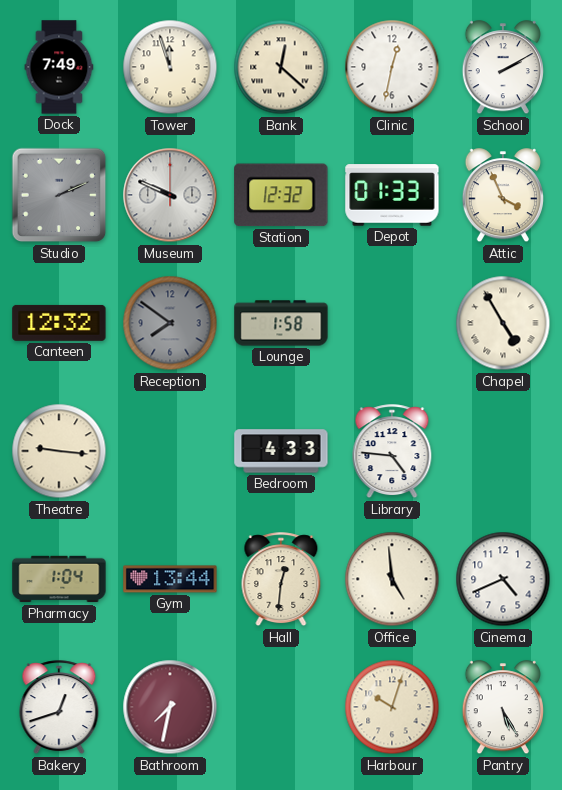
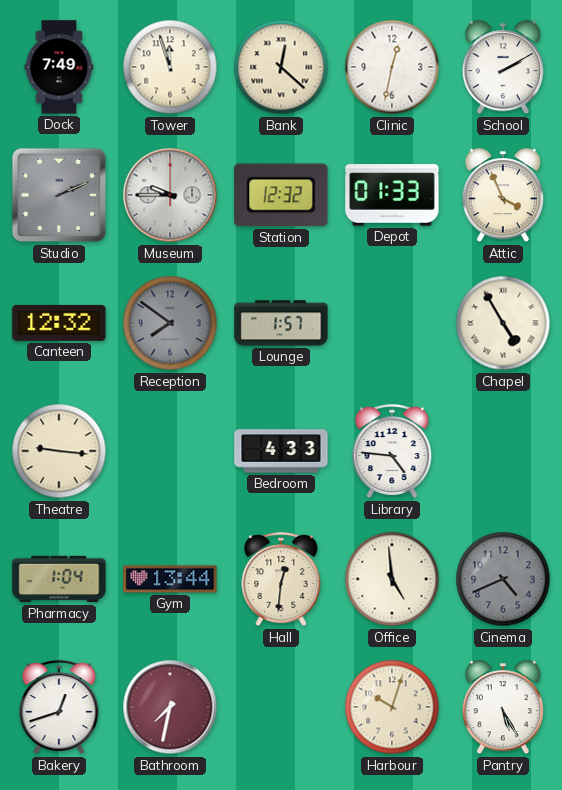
Museum: 9:49 -> 9:45 (170, 195)
Lounge: 1:58 -> 1:57 (281, 323)
Cinema dial: white -> grey (503, 579)
